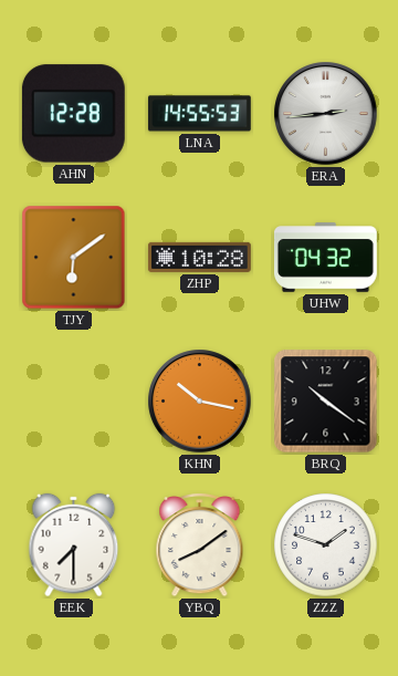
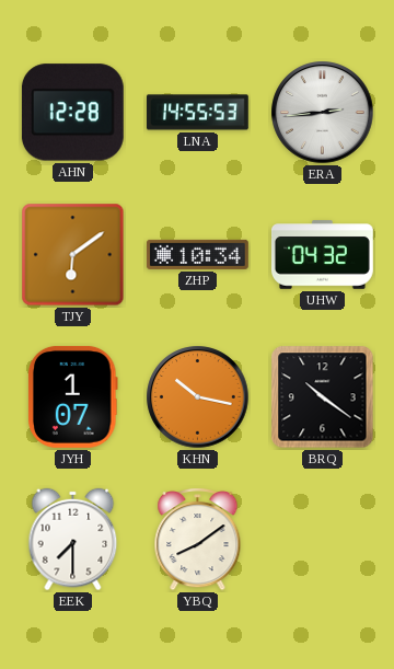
ZHP: 10:28 -> 10:34 (197, 254)
JYH: none -> 1:07 (73, 396)
ZZZ: 1:48 -> none (326, 545)
